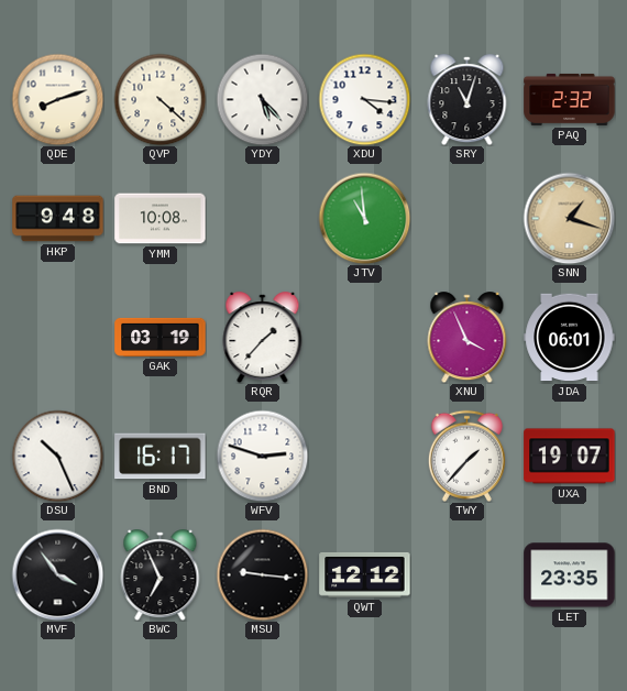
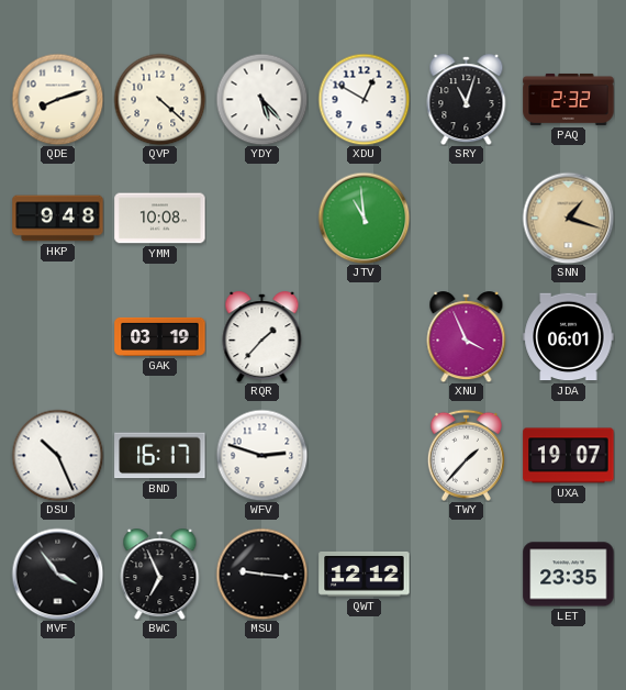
XDU: 4:16 -> 12:50 (364, 99)
